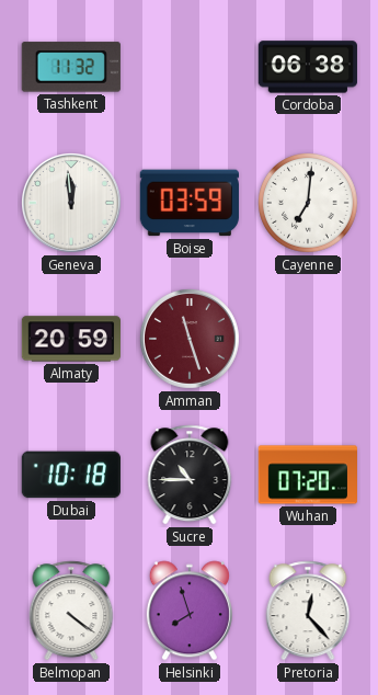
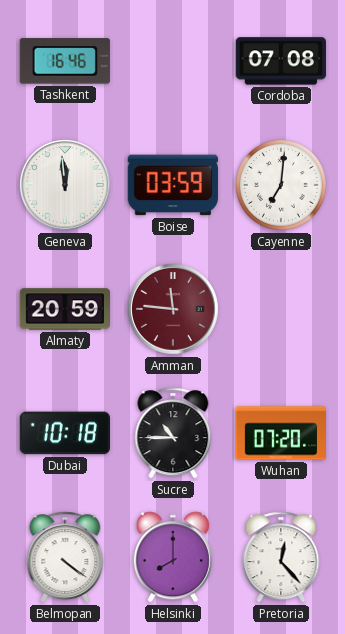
Tashkent: 11:32 -> 16:46 (65, 61)
Cordoba: 06:38 -> 07:08 (281, 61)
Amman: 11:27 -> 11:46 (173, 309)
Helsinki: 7:57 -> 8:00 (173, 557)
